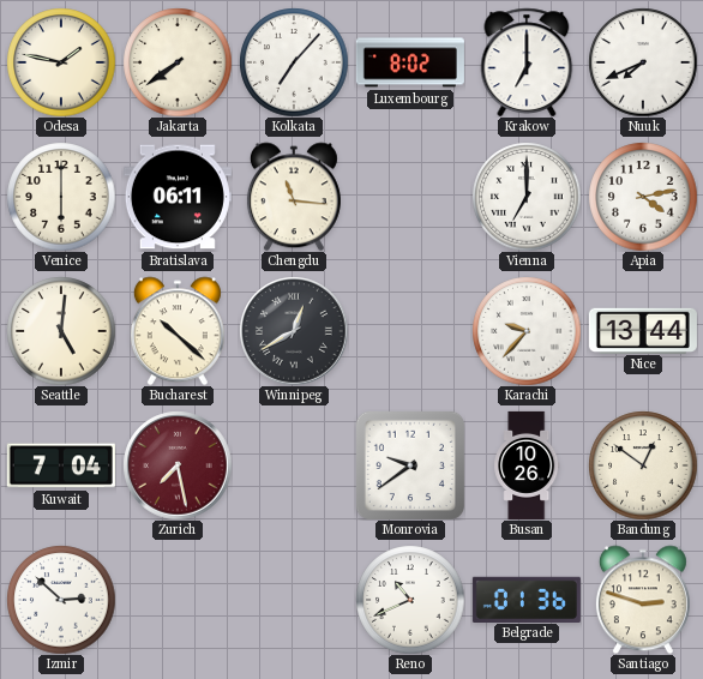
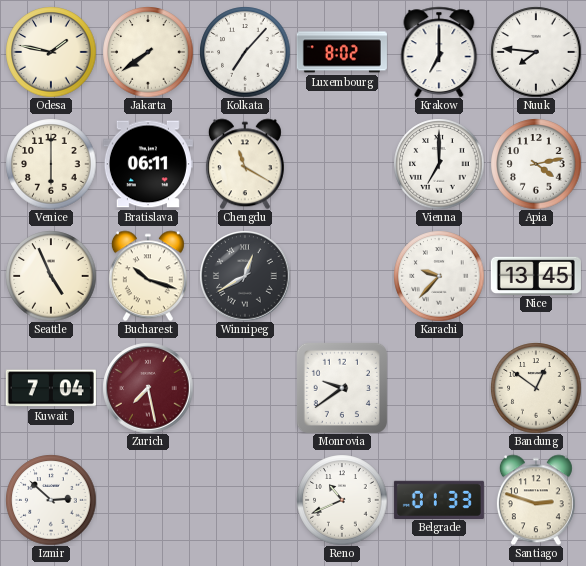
Nuuk: 7:41 -> 7:46 (536, 52)
Chengdu: 11:16 -> 11:20 (245, 164)
Seattle: 5:01 -> 4:56 (51, 276)
Bucharest: 10:22 -> 10:18 (148, 276)
Nice: 13:44 -> 13:45 (536, 275)
Busan: 10:26 -> none (527, 465)
Belgrade: 01:36 -> 01:33 (439, 499)
